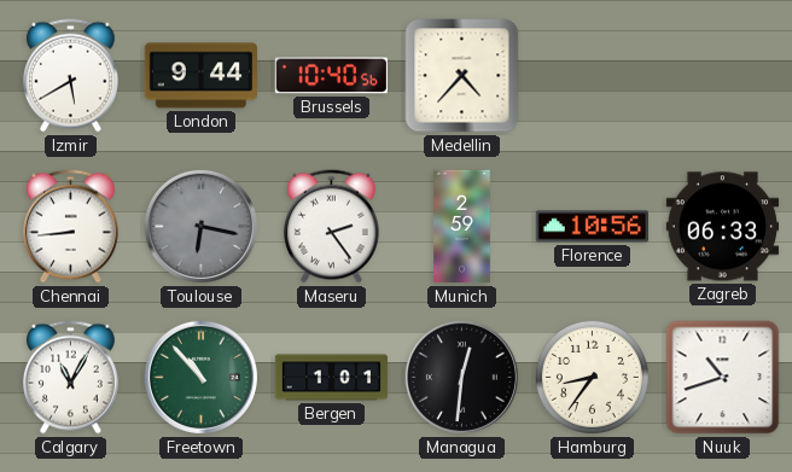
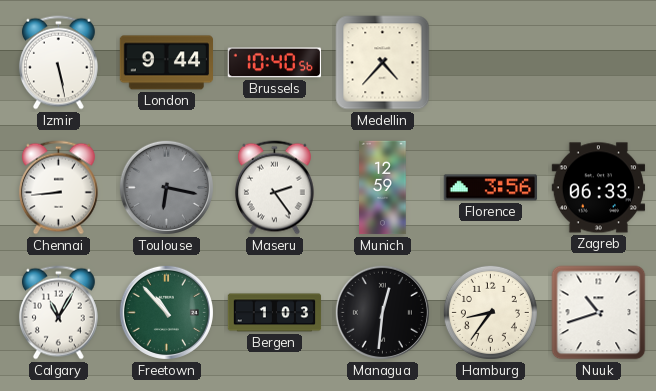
Izmir: 5:40 -> 5:28 (58, 63)
Munich: 2:59 -> 12:59 (383, 188)
Florence: 10:56 -> 3:56 (490, 188)
Bergen: 1:01 -> 1:03 (275, 313)
